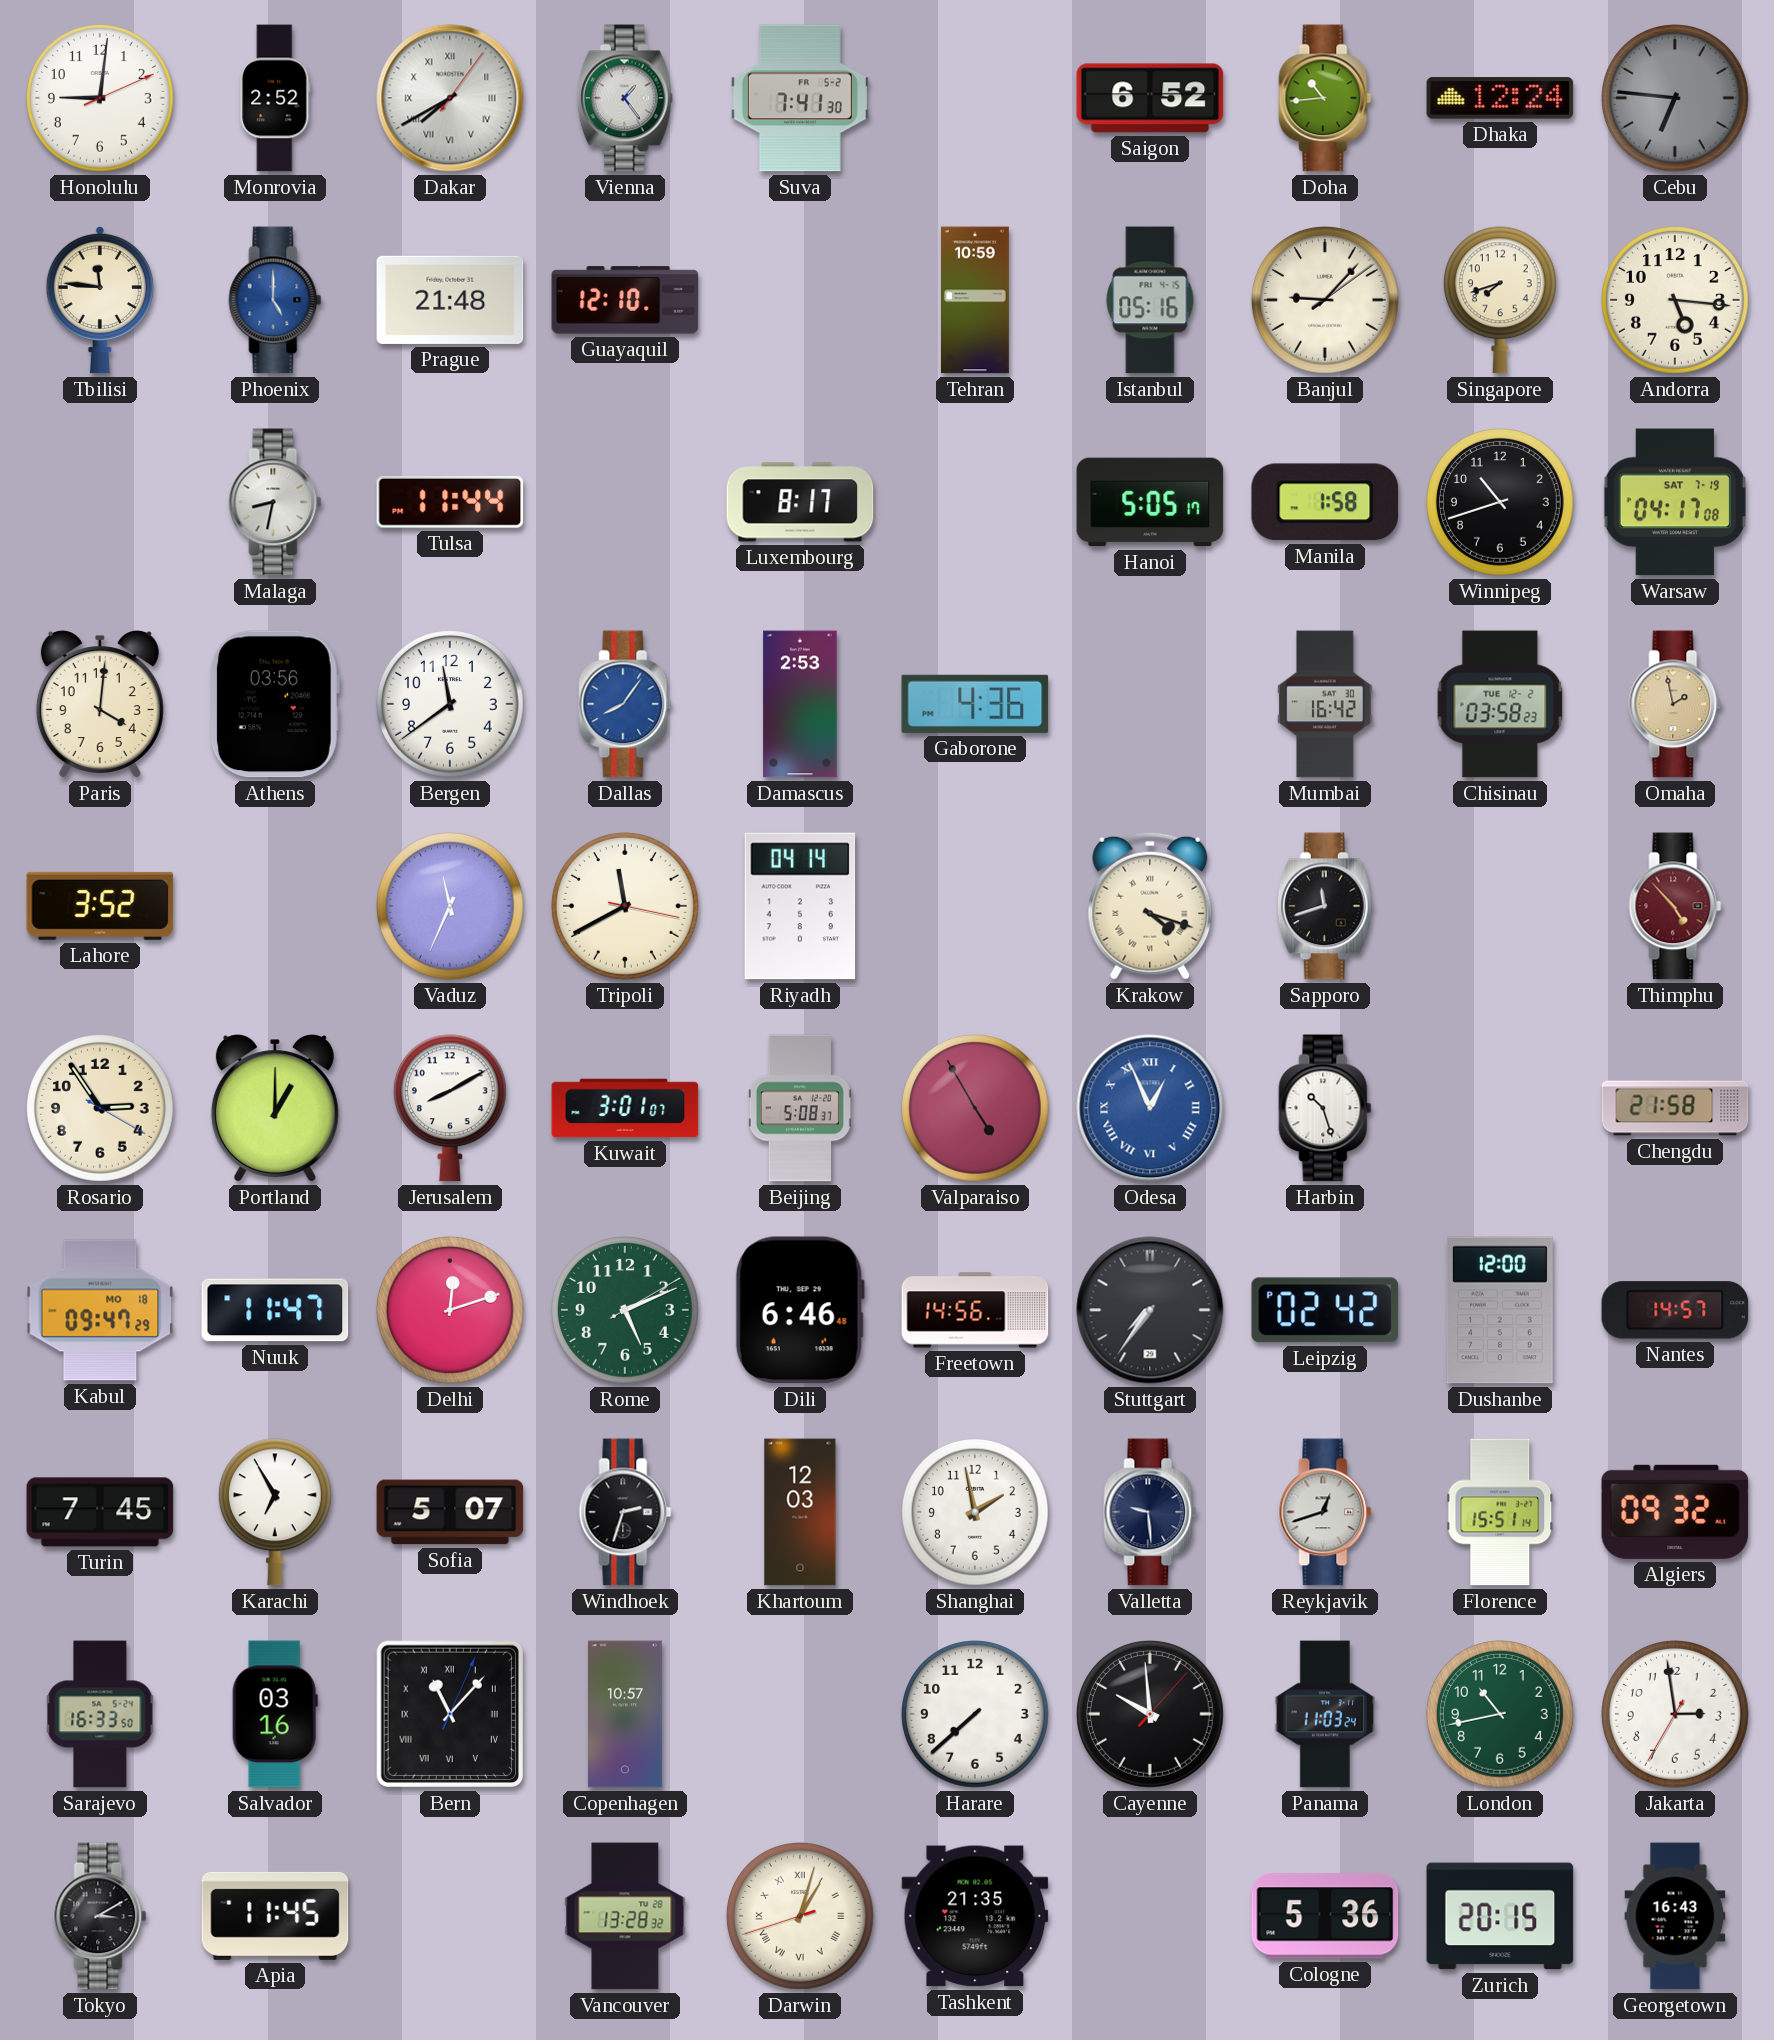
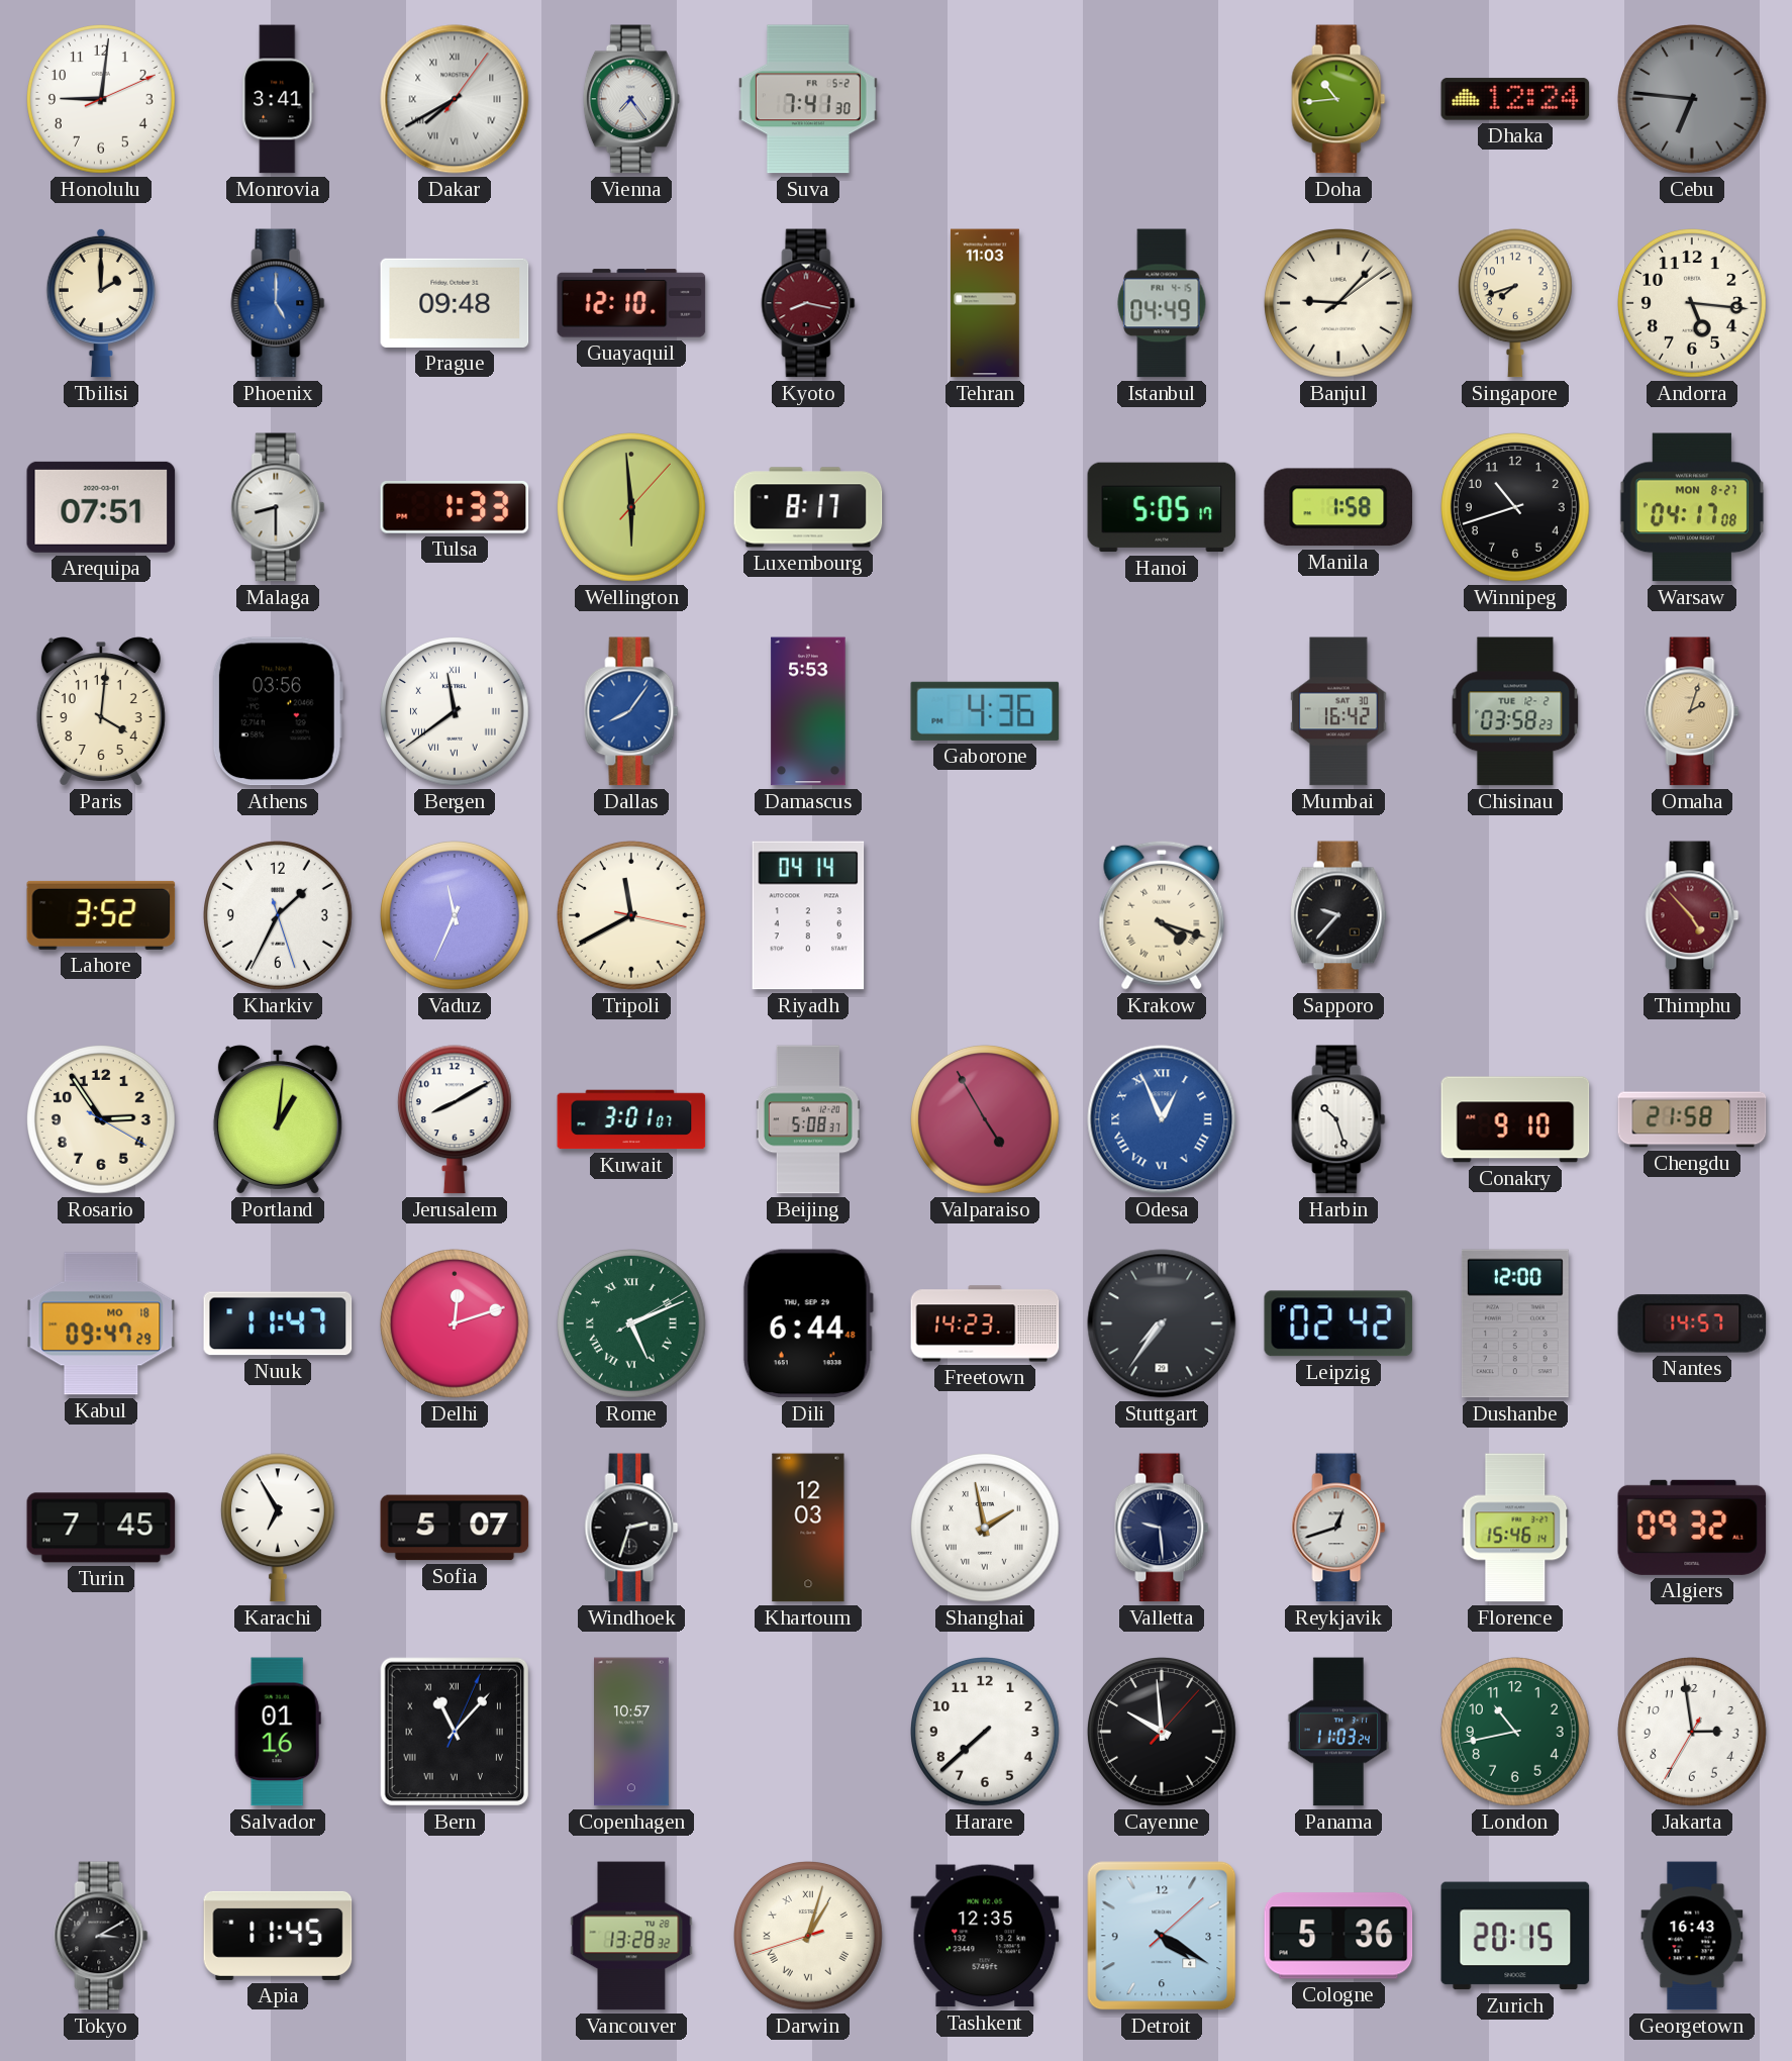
Monrovia: 2:52 -> 3:41 (278, 99)
Vienna: 1:24 -> 7:24 (631, 99)
Saigon: 6:52 -> none (1150, 98)
Tbilisi: 11:46 -> 2:00 (101, 303)
Prague: 21:48 -> 09:48 (455, 303)
Kyoto: none -> 8:17 (808, 303)
Tehran: 10:59 -> 11:03 (985, 303)
Istanbul: 05:16 -> 04:49 (1162, 303)
Arequipa: none -> 07:51 (101, 507)
Malaga: 8:32 -> 8:30 (278, 507)
Tulsa: 11:44 -> 1:33 (455, 508)
Wellington: none -> 5:59 (632, 508)
Warsaw date: SAT 7-19 -> MON 8-27 (1692, 507)
Bergen numerals: Arabic -> Roman (456, 712)
Damascus: 2:53 -> 5:53 (808, 711)
Omaha: 1:58 -> 2:03 (1692, 711)
Kharkiv: none -> 1:34 (279, 916)
Sapporo: 11:42 -> 9:37 (1338, 915)
Portland: 1:00 -> 1:01 (278, 1119)
Conakry: none -> 9:10 (1515, 1119)
Rome numerals: Arabic -> Roman (632, 1324)
Dili: 6:46 -> 6:44 (808, 1323)
Freetown: 14:56 -> 14:23 (985, 1323)
Shanghai numerals: Arabic -> Roman (986, 1529)
Florence: 15:51 -> 15:46 (1515, 1528)
Sarajevo: 16:33 -> none (100, 1714)
Salvador: 03:16 -> 01:16 (278, 1732)
Tashkent: 21:35 -> 12:35 (985, 1936)
Detroit: none -> 4:20 (1162, 1936)
